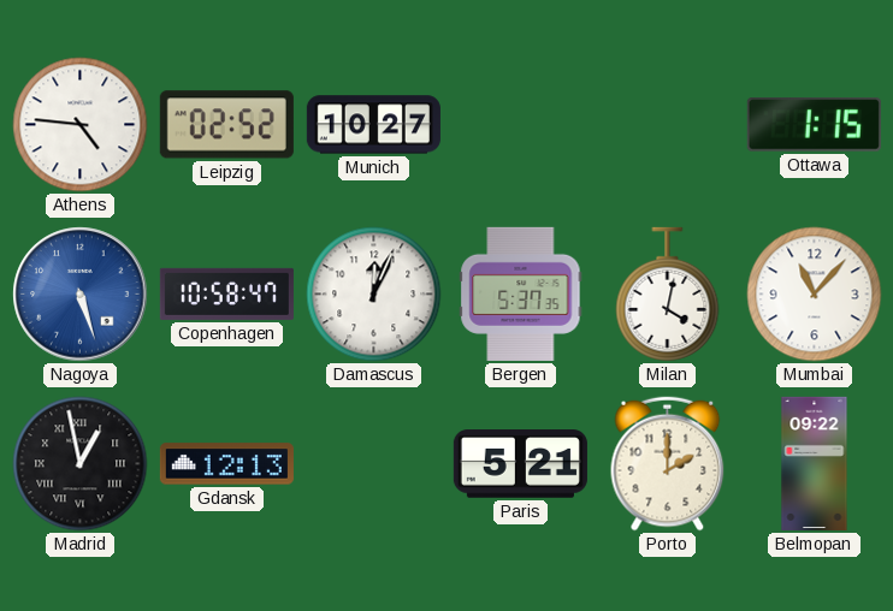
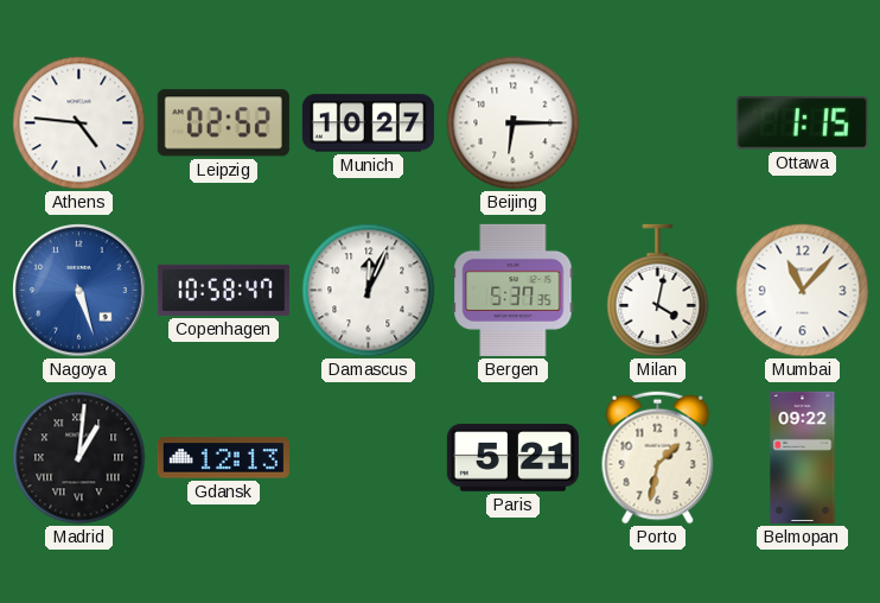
Beijing: none -> 6:15 (514, 123)
Madrid: 12:58 -> 1:01 (79, 458)
Porto: 2:00 -> 1:32 (658, 458)
